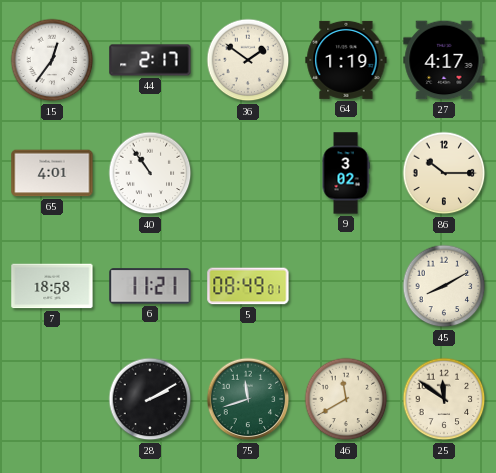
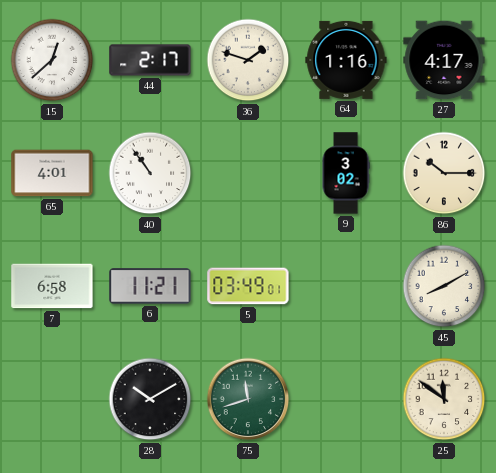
15: 12:36 -> 12:38 (52, 60)
36: 1:51 -> 1:48 (248, 60)
64: 1:19 -> 1:16 (346, 60)
7: 18:58 -> 6:58 (52, 286)
5: 08:49 -> 03:49 (248, 286)
28: 2:10 -> 10:10 (150, 399)
46: 11:40 -> none (346, 399)
